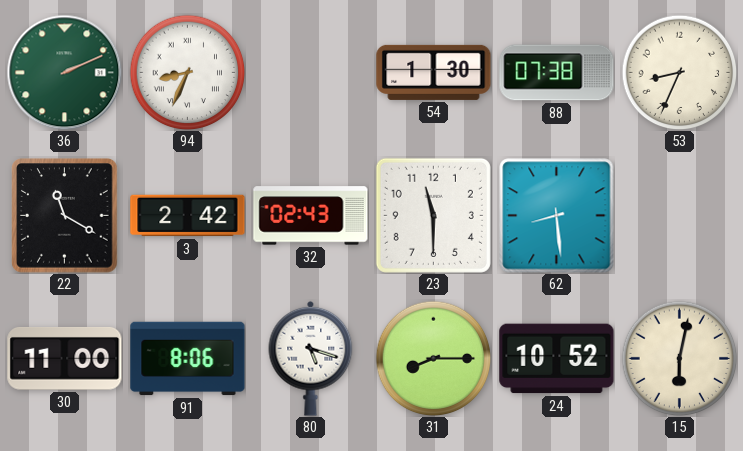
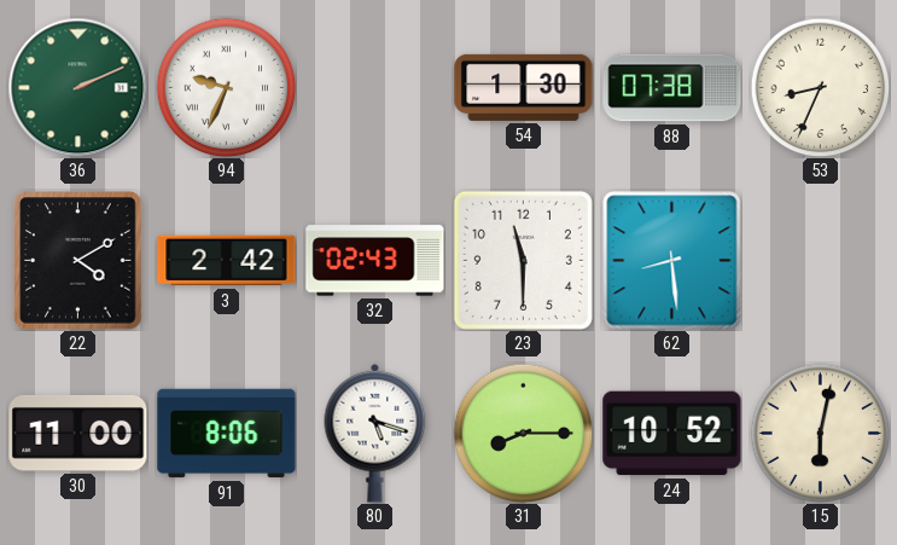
94: 8:34 -> 9:34 (226, 87)
22: 11:20 -> 4:10 (78, 261)
